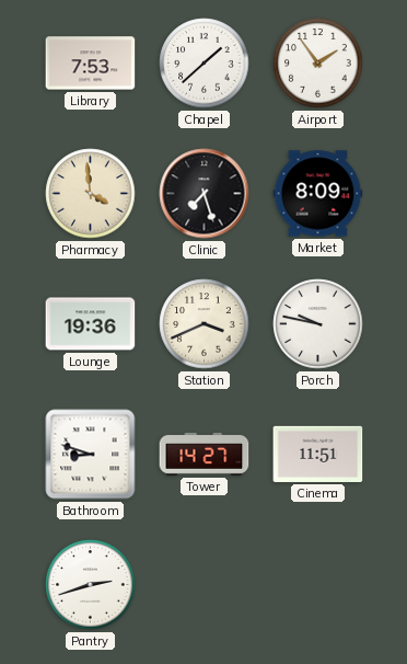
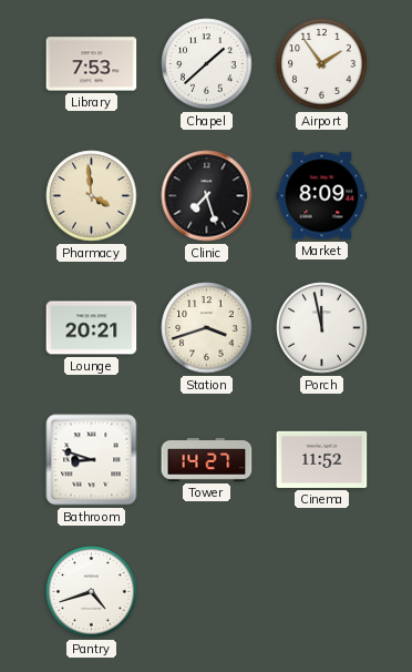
Lounge: 19:36 -> 20:21 (92, 328)
Station: 3:41 -> 3:42 (207, 328)
Porch: 9:47 -> 11:58 (322, 328)
Cinema: 11:51 -> 11:52 (322, 459)
Pantry: 2:42 -> 4:42 (92, 592)
